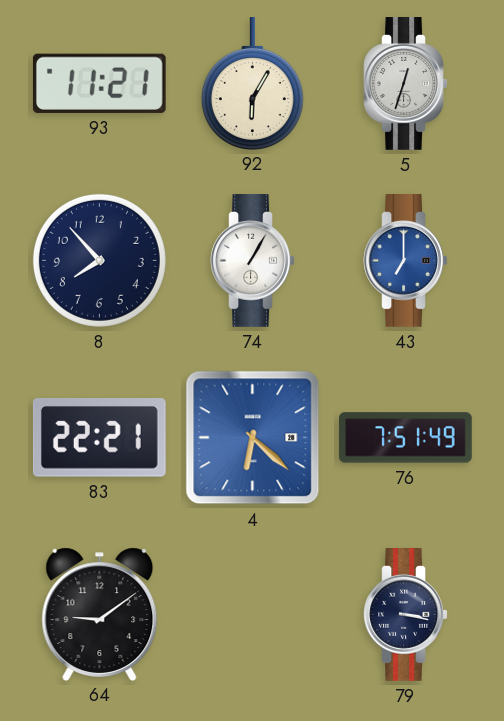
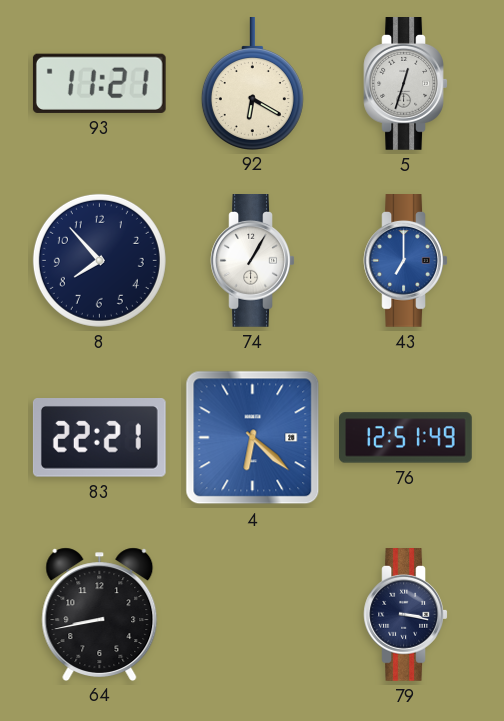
92: 6:05 -> 6:20 (252, 84)
76: 7:51 -> 12:51 (406, 438)
64: 9:09 -> 8:43 (100, 614)
